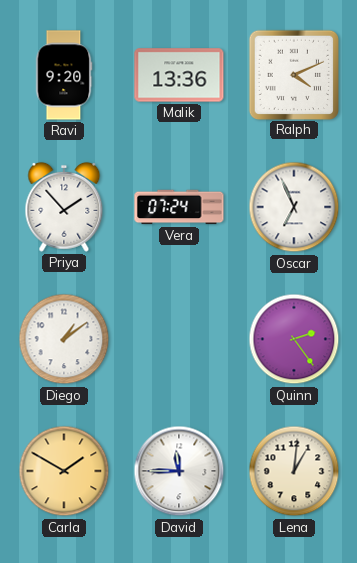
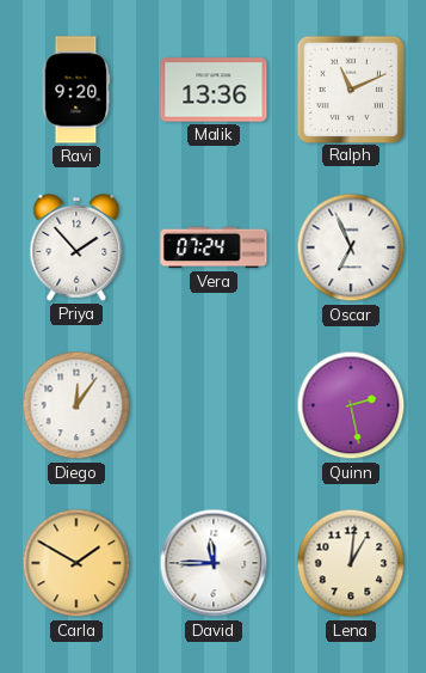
Ralph: 4:11 -> 11:11 (350, 88)
Diego: 1:09 -> 12:06 (76, 405)
Quinn: 2:24 -> 2:28 (351, 405)
